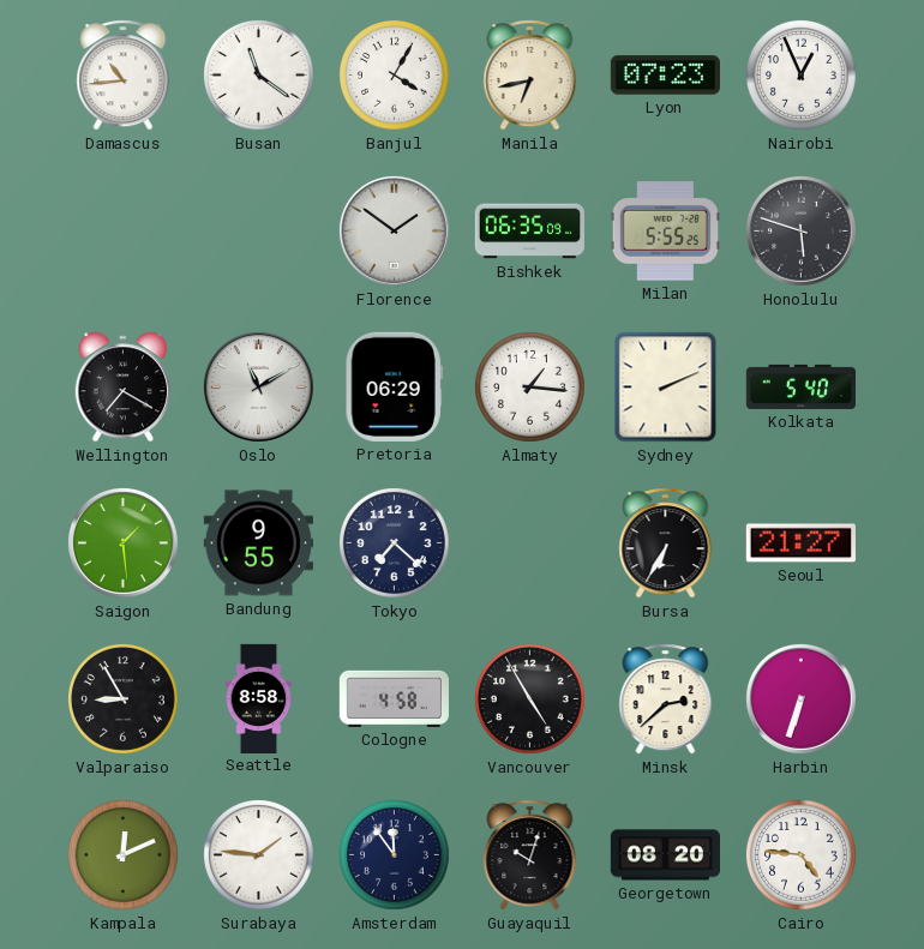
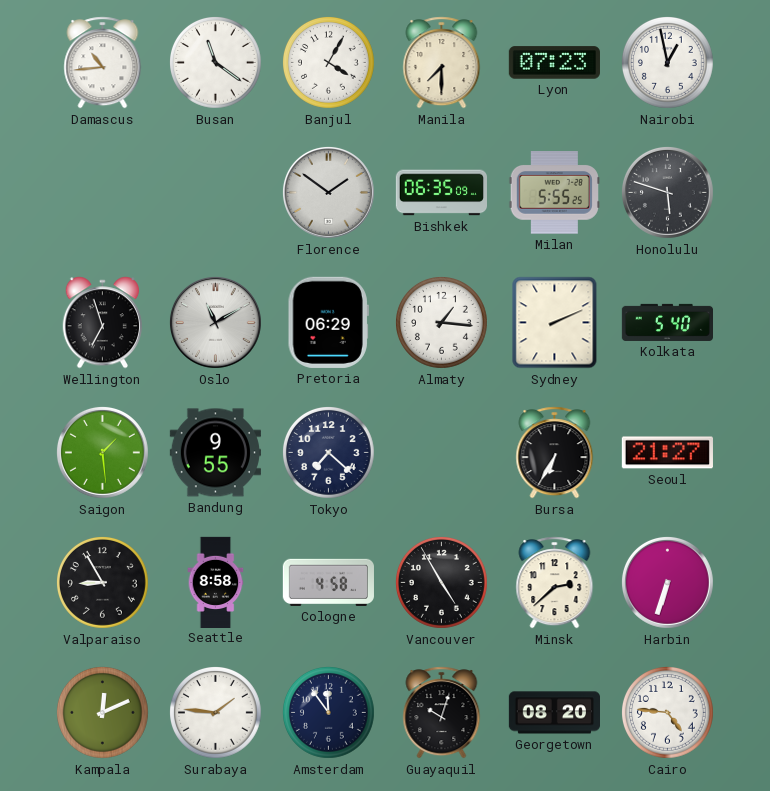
Manila: 6:43 -> 7:30 (442, 63)
Nairobi: 12:56 -> 12:58 (668, 63)
Wellington: 7:20 -> 6:57 (102, 323)
